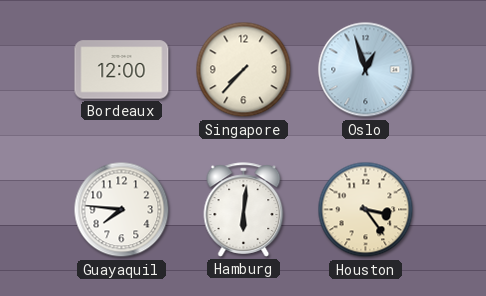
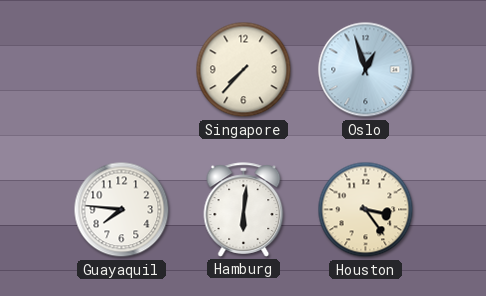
Bordeaux: 12:00 -> none (122, 70)
